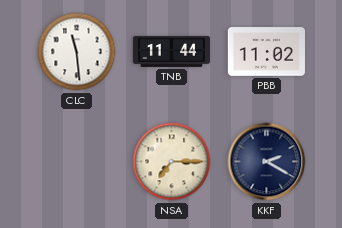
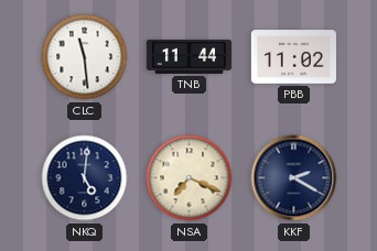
NKQ: none -> 5:01 (85, 178)
NSA: 7:15 -> 7:19 (190, 178)
